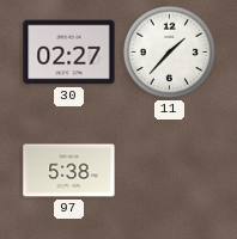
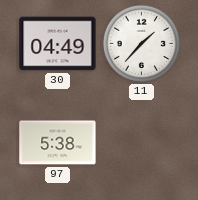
30: 02:27 -> 04:49 (58, 44)
